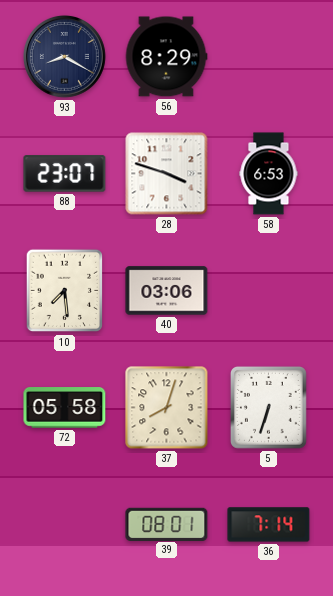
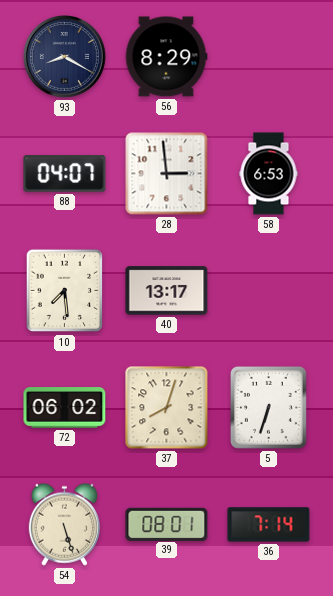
88: 23:07 -> 04:07 (65, 174)
28: 3:48 -> 2:59 (167, 174)
40: 03:06 -> 13:17 (167, 291)
72: 05:58 -> 06:02 (65, 408)
54: none -> 5:27 (64, 524)
